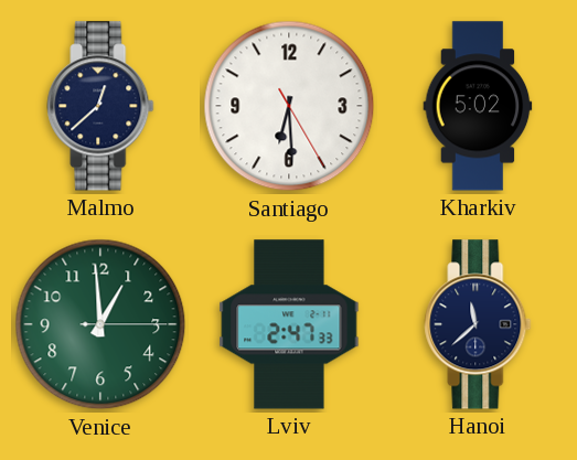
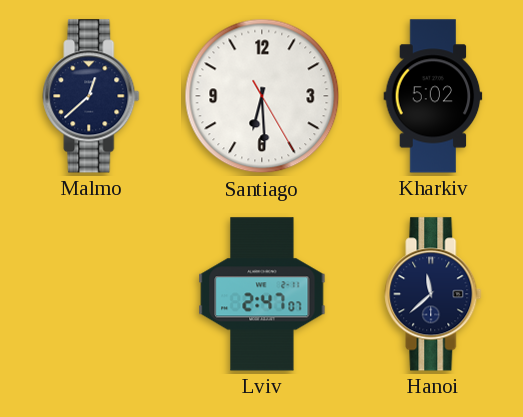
Venice: 12:59 -> none (100, 324)
Lviv: 2:47:33 -> 2:47:07 (262, 294)
